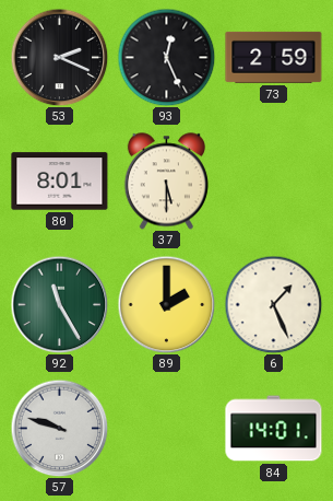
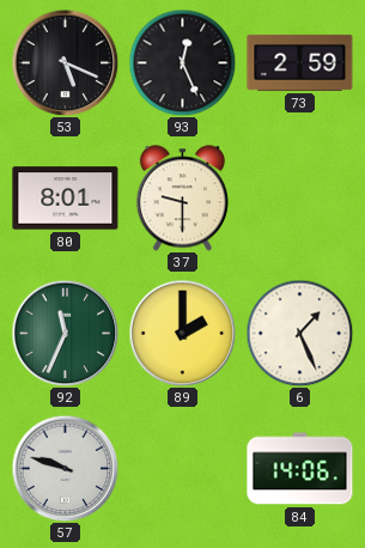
53: 2:19 -> 5:19 (65, 62)
37: 5:30 -> 9:30 (182, 199)
92: 11:25 -> 11:34 (65, 333)
84: 14:01 -> 14:06 (300, 469)
